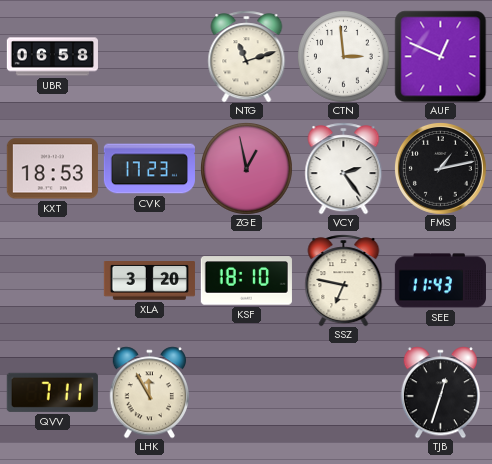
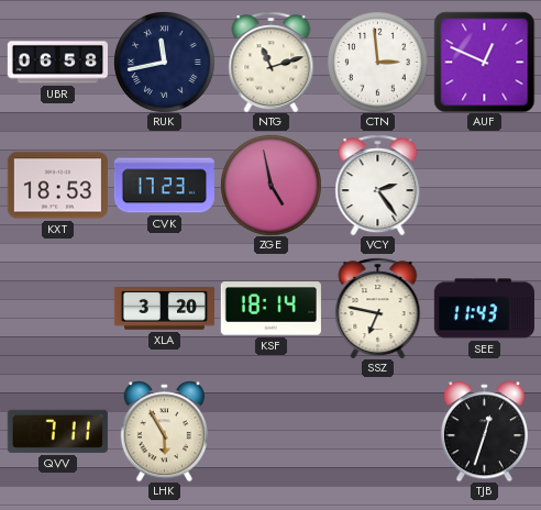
RUK: none -> 11:43 (165, 63)
ZGE: 12:58 -> 4:58 (272, 186)
FMS: 1:13 -> none (440, 168)
KSF: 18:10 -> 18:14 (270, 309)
LHK: 11:55 -> 5:55 (164, 431)
